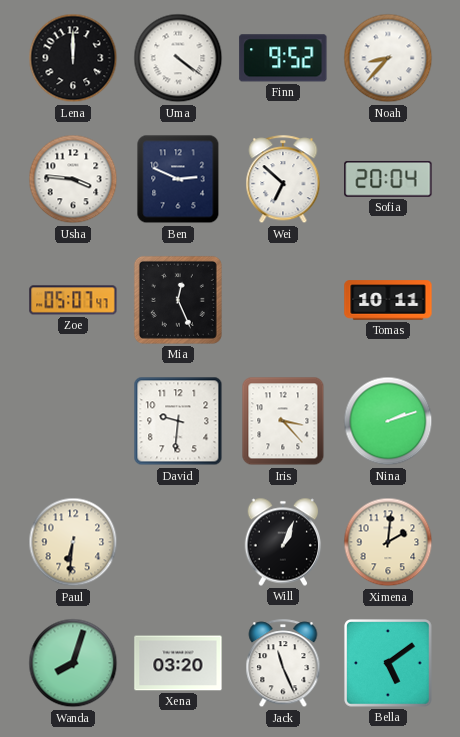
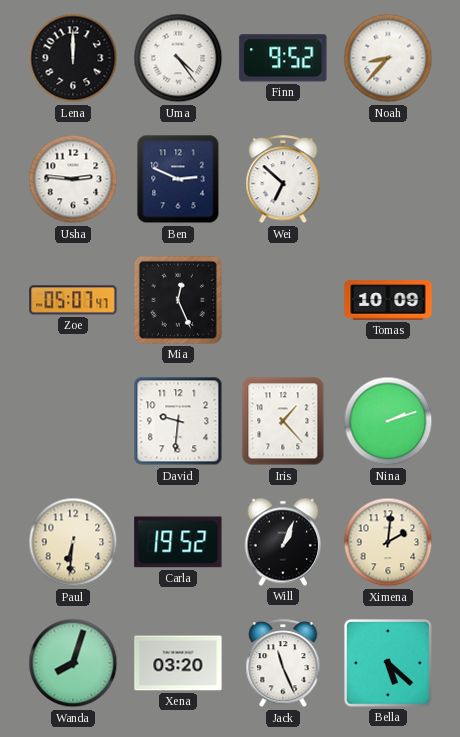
Uma: 4:21 -> 4:24 (178, 58)
Usha: 3:46 -> 2:46 (73, 179)
Sofia: 20:04 -> none (388, 179)
Tomas: 10:11 -> 10:09 (388, 300)
Iris: 3:23 -> 1:23 (283, 421)
Carla: none -> 19:52 (178, 542)
Bella: 5:09 -> 5:22 (388, 663)
